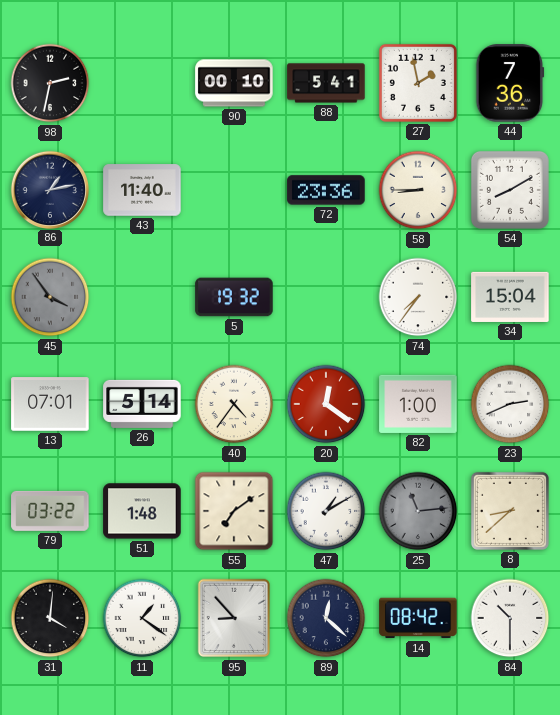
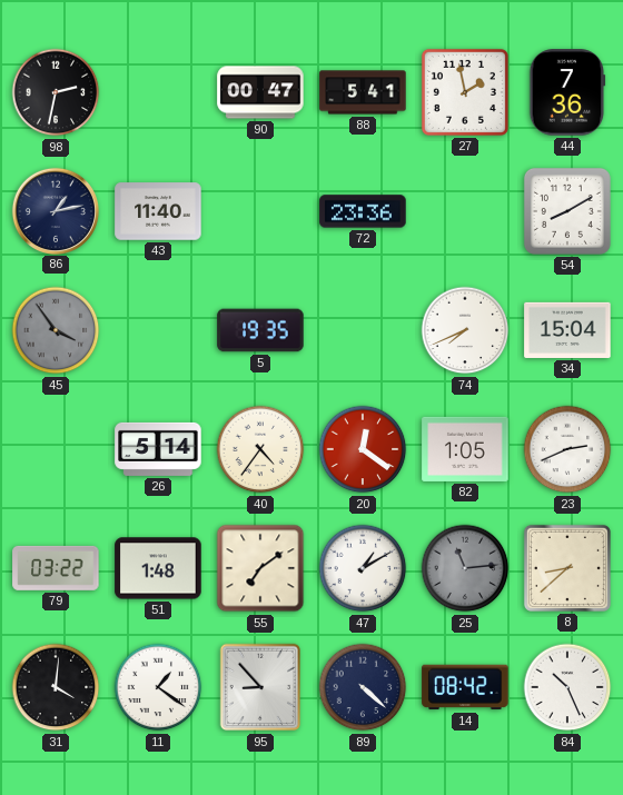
90: 00:10 -> 00:47 (260, 92)
58: 8:45 -> none (418, 190)
5: 19:32 -> 19:35 (260, 330)
74: 7:36 -> 7:41 (465, 330)
13: 07:01 -> none (50, 404)
82: 1:00 -> 1:05 (465, 449)
89: 12:22 -> 4:22 (363, 687)
84: 10:30 -> 10:26 (567, 687)
